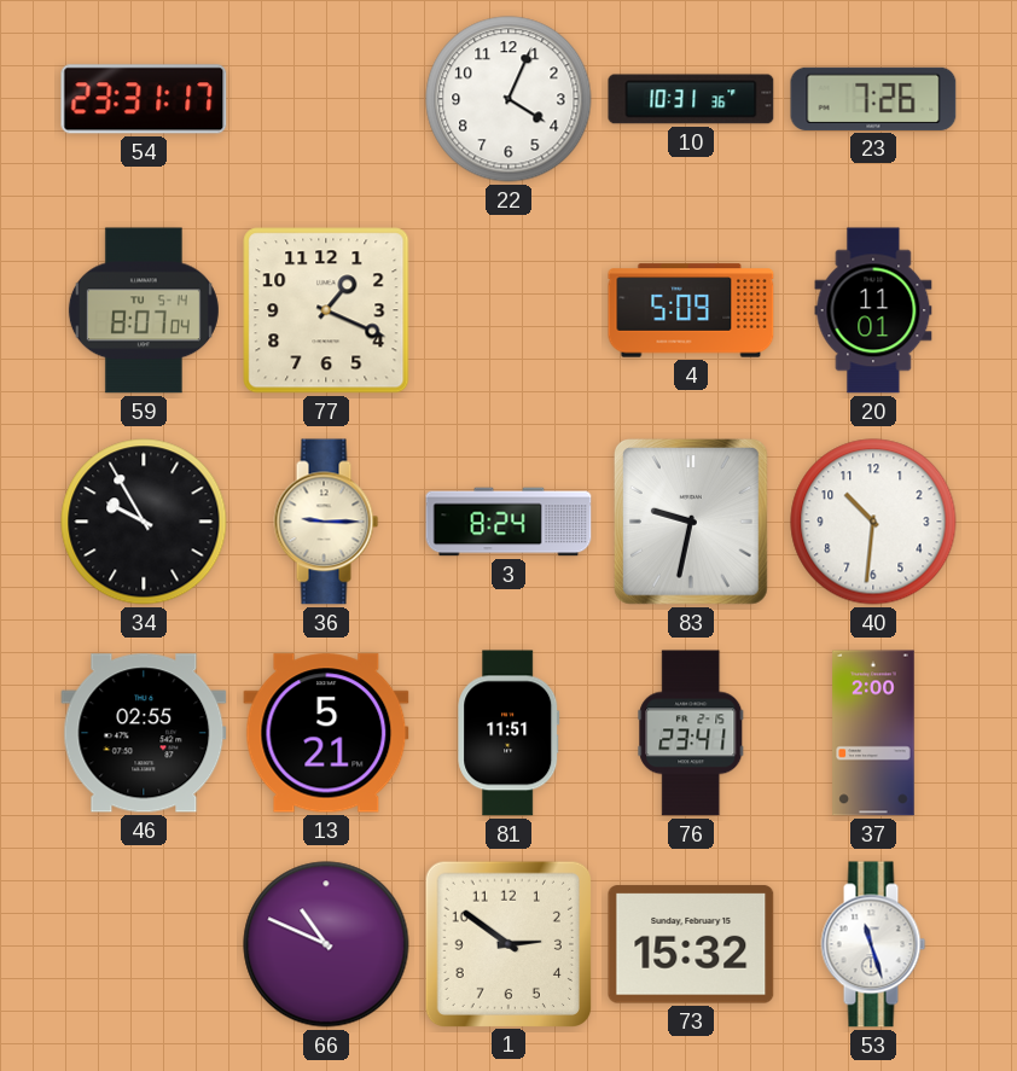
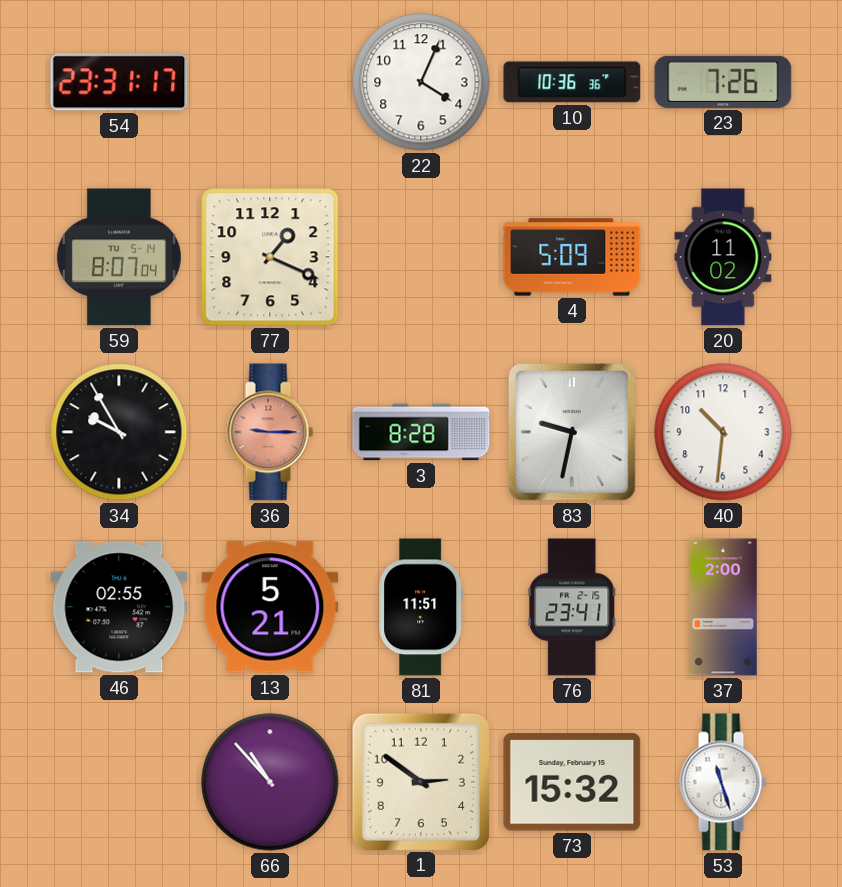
10: 10:31 -> 10:36 (572, 82)
20: 11:01 -> 11:02 (723, 257)
36 dial: cream -> salmon (270, 432)
3: 8:24 -> 8:28 (421, 432)
66: 10:49 -> 10:53 (270, 782)
